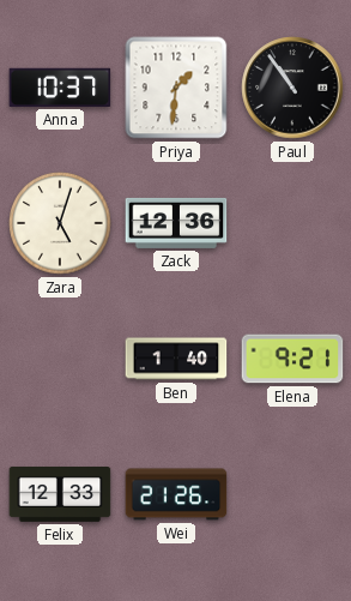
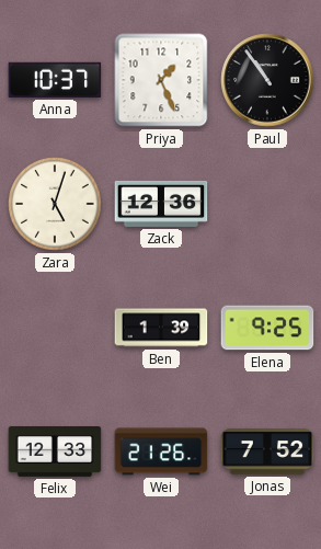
Priya: 1:31 -> 1:26 (161, 80)
Ben: 1:40 -> 1:39 (161, 328)
Elena: 9:21 -> 9:25 (267, 328)
Jonas: none -> 7:52 (267, 451)
